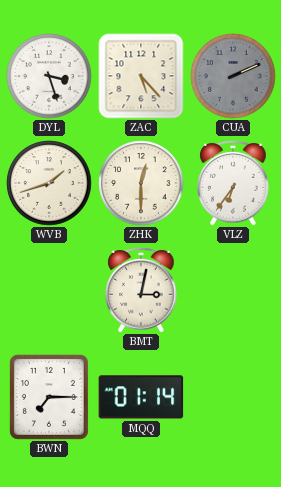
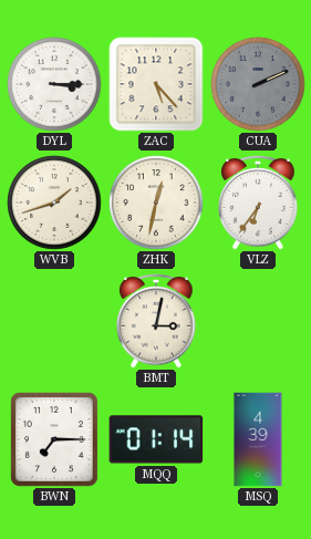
DYL: 3:27 -> 3:15 (54, 84)
ZHK: 12:30 -> 12:32 (156, 203)
MSQ: none -> 4:39 (258, 439)
